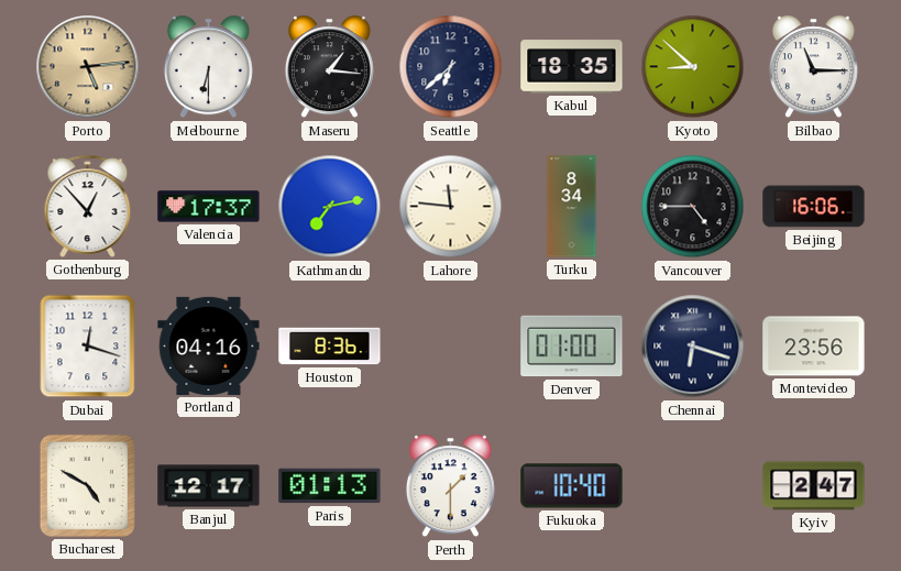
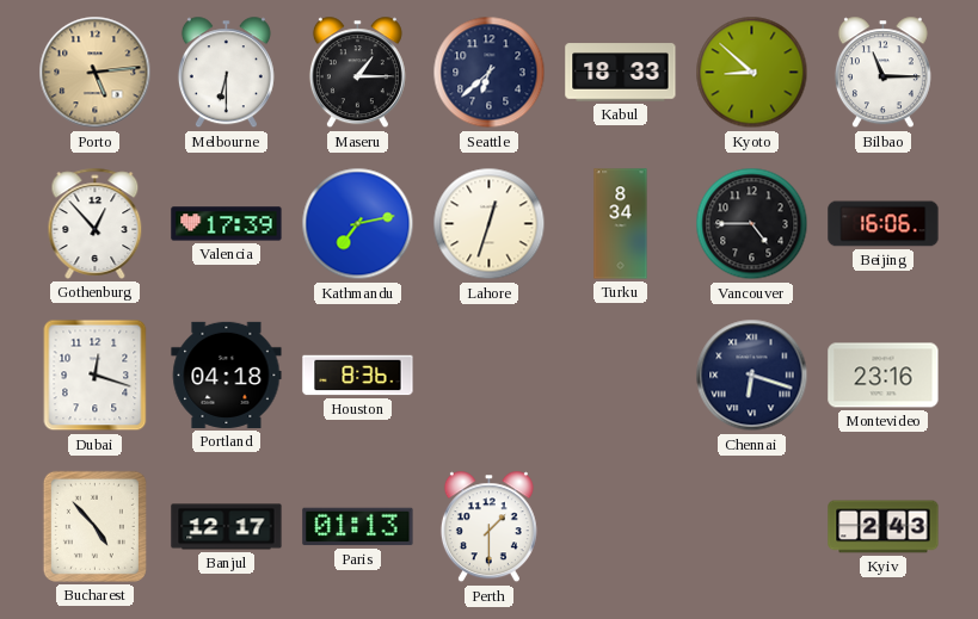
Maseru: 1:16 -> 1:15 (357, 73)
Kabul: 18:35 -> 18:33 (621, 73)
Valencia: 17:37 -> 17:39 (227, 224)
Lahore: 11:46 -> 12:33 (490, 224)
Portland: 04:16 -> 04:18 (227, 375)
Denver: 01:00 -> none (572, 347)
Montevideo: 23:56 -> 23:16 (884, 376)
Bucharest: 4:50 -> 4:53 (94, 526)
Fukuoka: 10:40 -> none (572, 486)
Kyiv: 2:47 -> 2:43 (884, 527)
